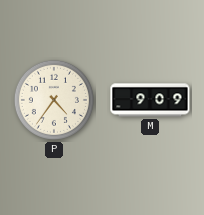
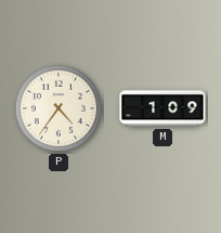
M: 9:09 -> 1:09 (162, 108)
